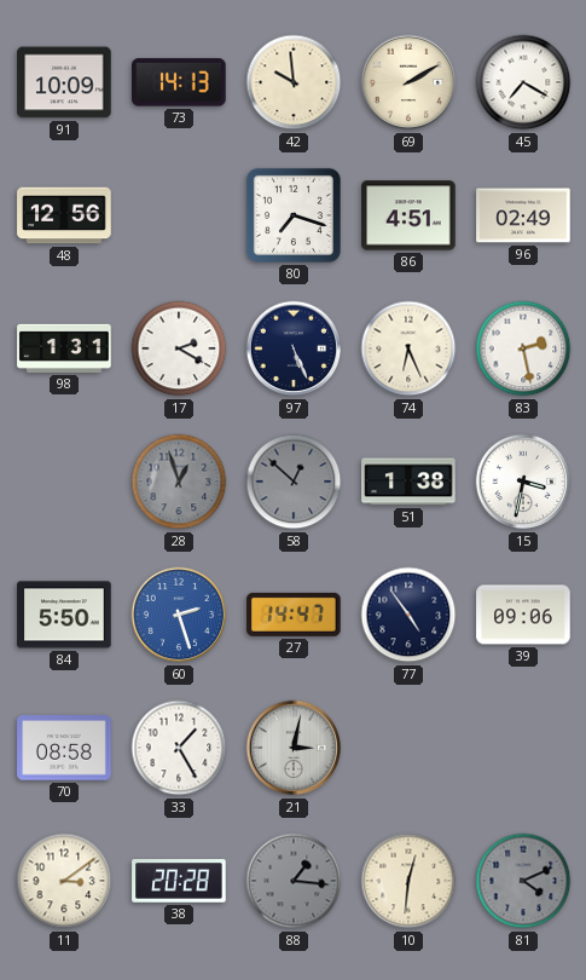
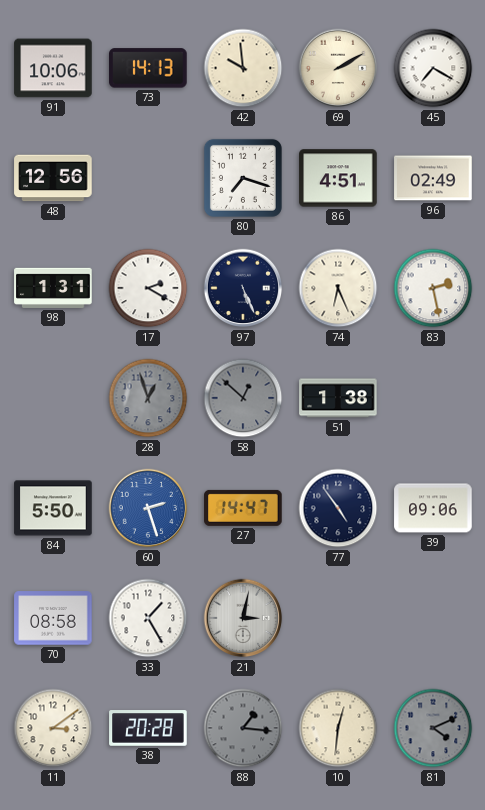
91: 10:09 -> 10:06 (53, 68)
15: 3:32 -> none (523, 482)
